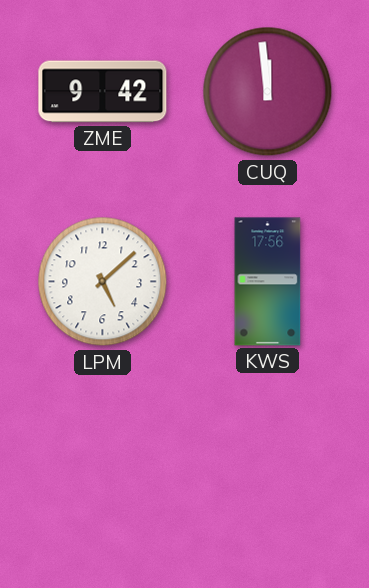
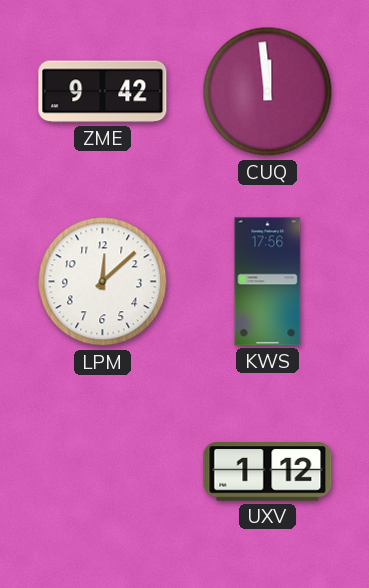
LPM: 5:08 -> 12:08 (103, 282)
UXV: none -> 1:12 (268, 472)
